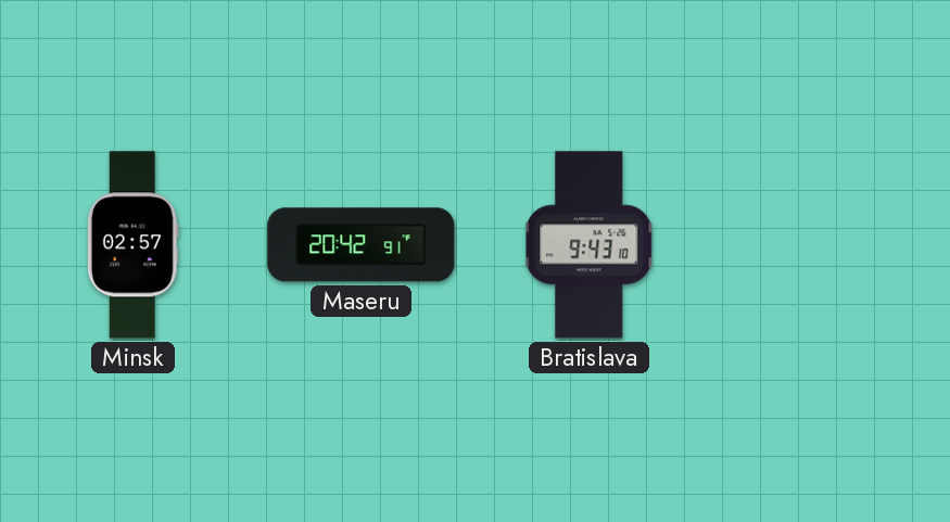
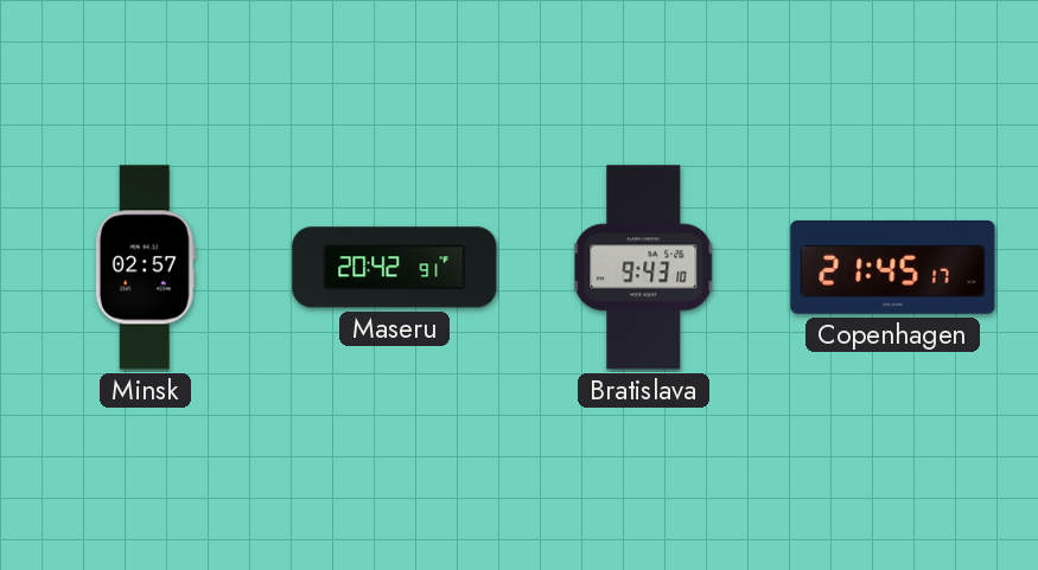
Copenhagen: none -> 21:45 (893, 268)
